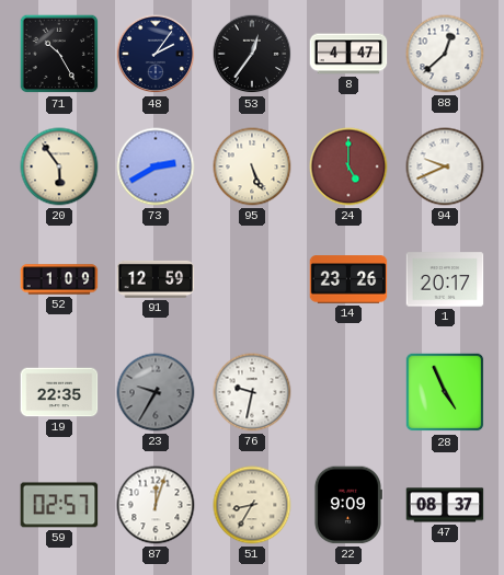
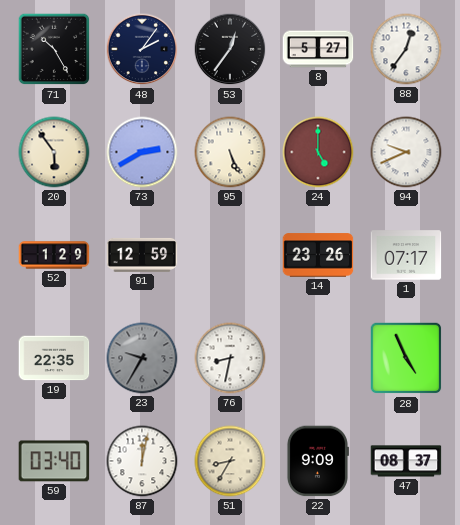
8: 4:47 -> 5:27 (318, 49)
88: 12:38 -> 12:36 (406, 49)
52: 1:09 -> 1:29 (54, 255)
1: 20:17 -> 07:17 (406, 255)
76: 9:32 -> 8:32 (230, 358)
59: 02:57 -> 03:40 (54, 461)
87: 12:03 -> 12:02 (142, 461)
